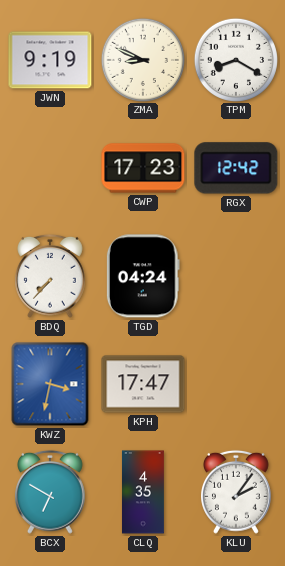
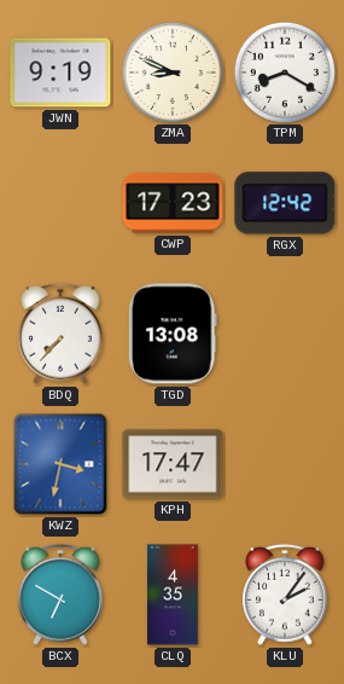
TGD: 04:24 -> 13:08 (173, 334)
